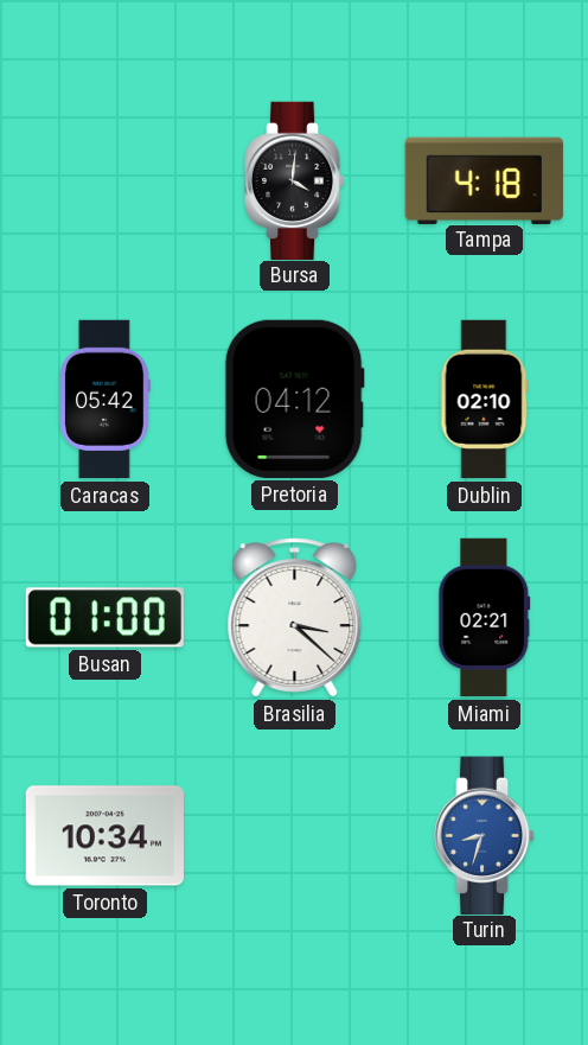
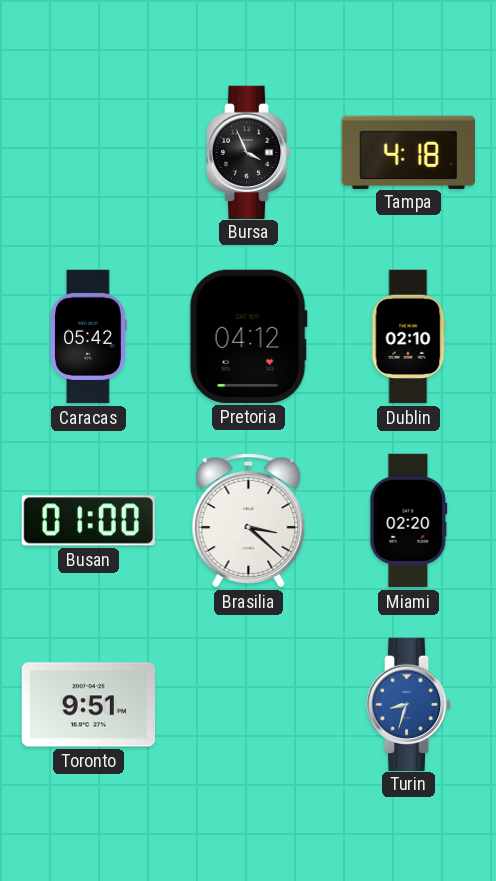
Bursa: 4:01 -> 3:56 (249, 152)
Miami: 02:21 -> 02:20 (409, 521)
Toronto: 10:34 -> 9:51 (88, 705)
